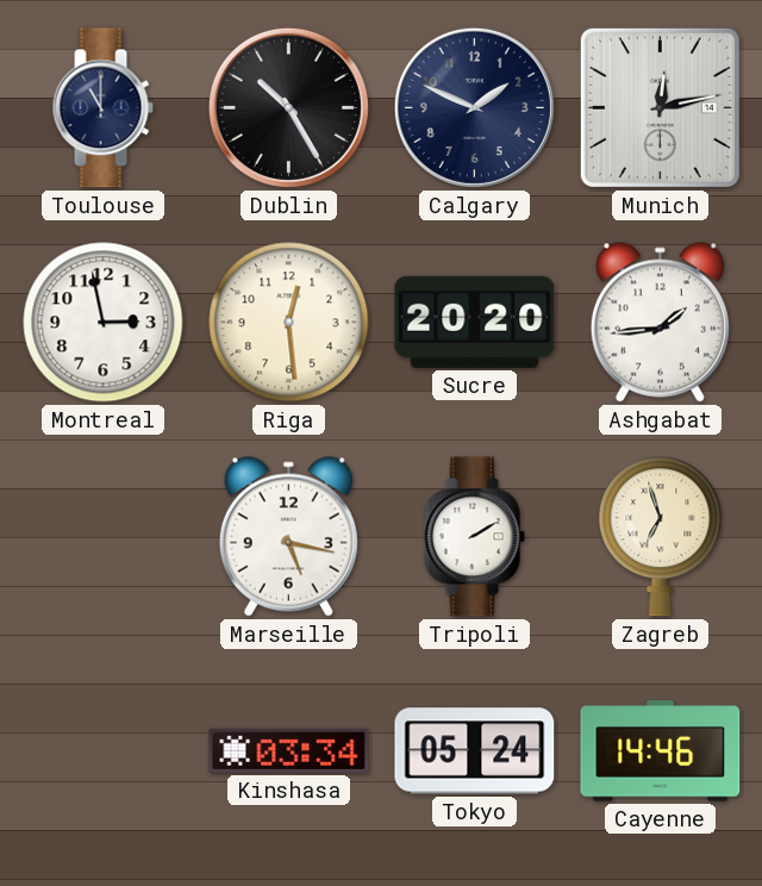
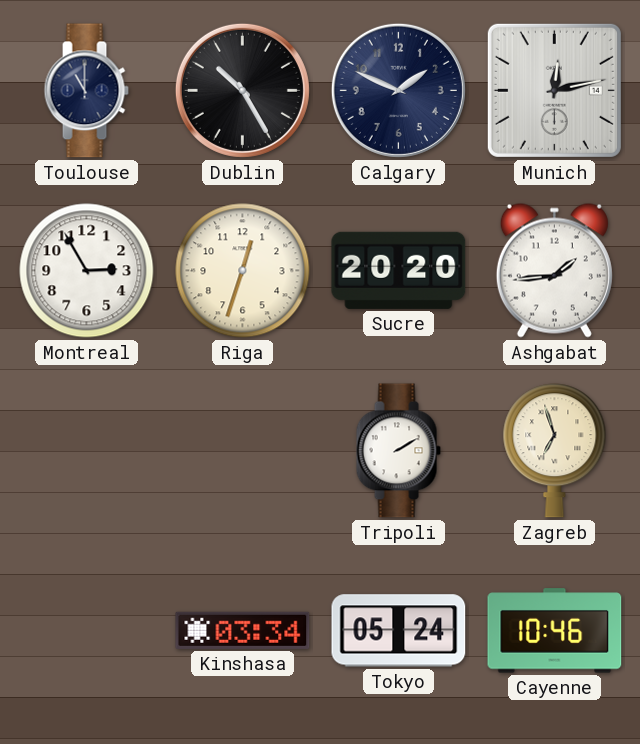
Montreal: 2:58 -> 2:55 (87, 271)
Riga: 12:29 -> 12:33 (243, 271)
Marseille: 5:17 -> none (288, 536)
Cayenne: 14:46 -> 10:46 (555, 631)
